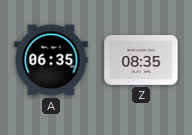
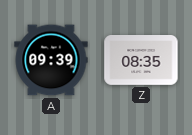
A: 06:35 -> 09:39 (51, 60)
